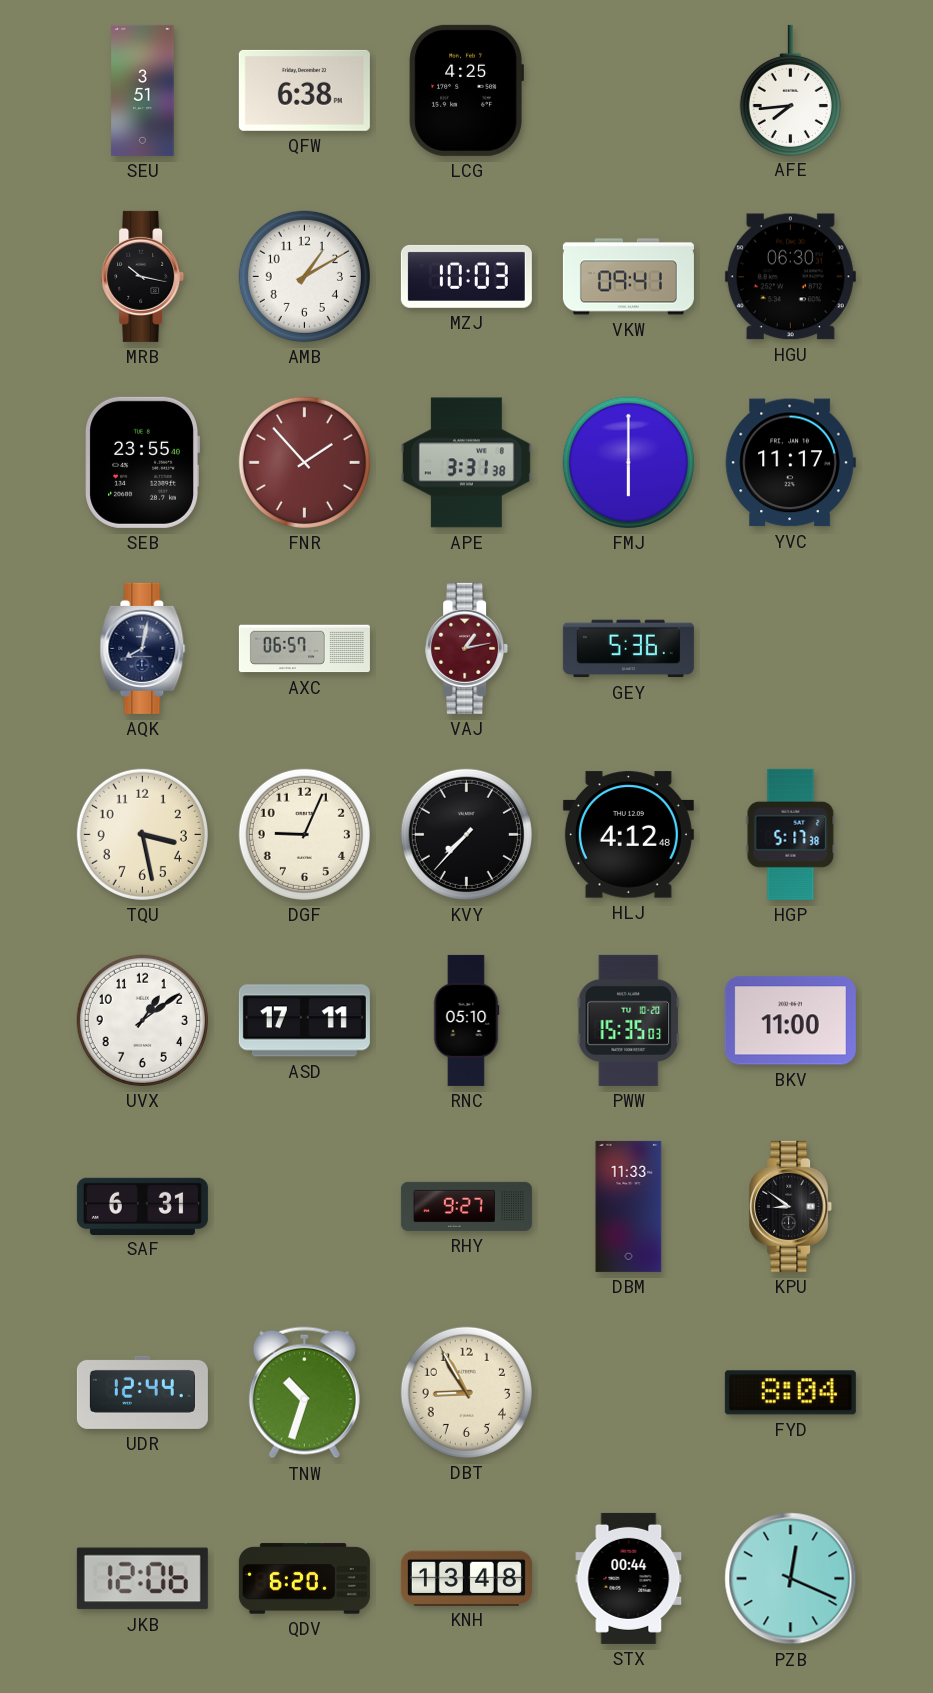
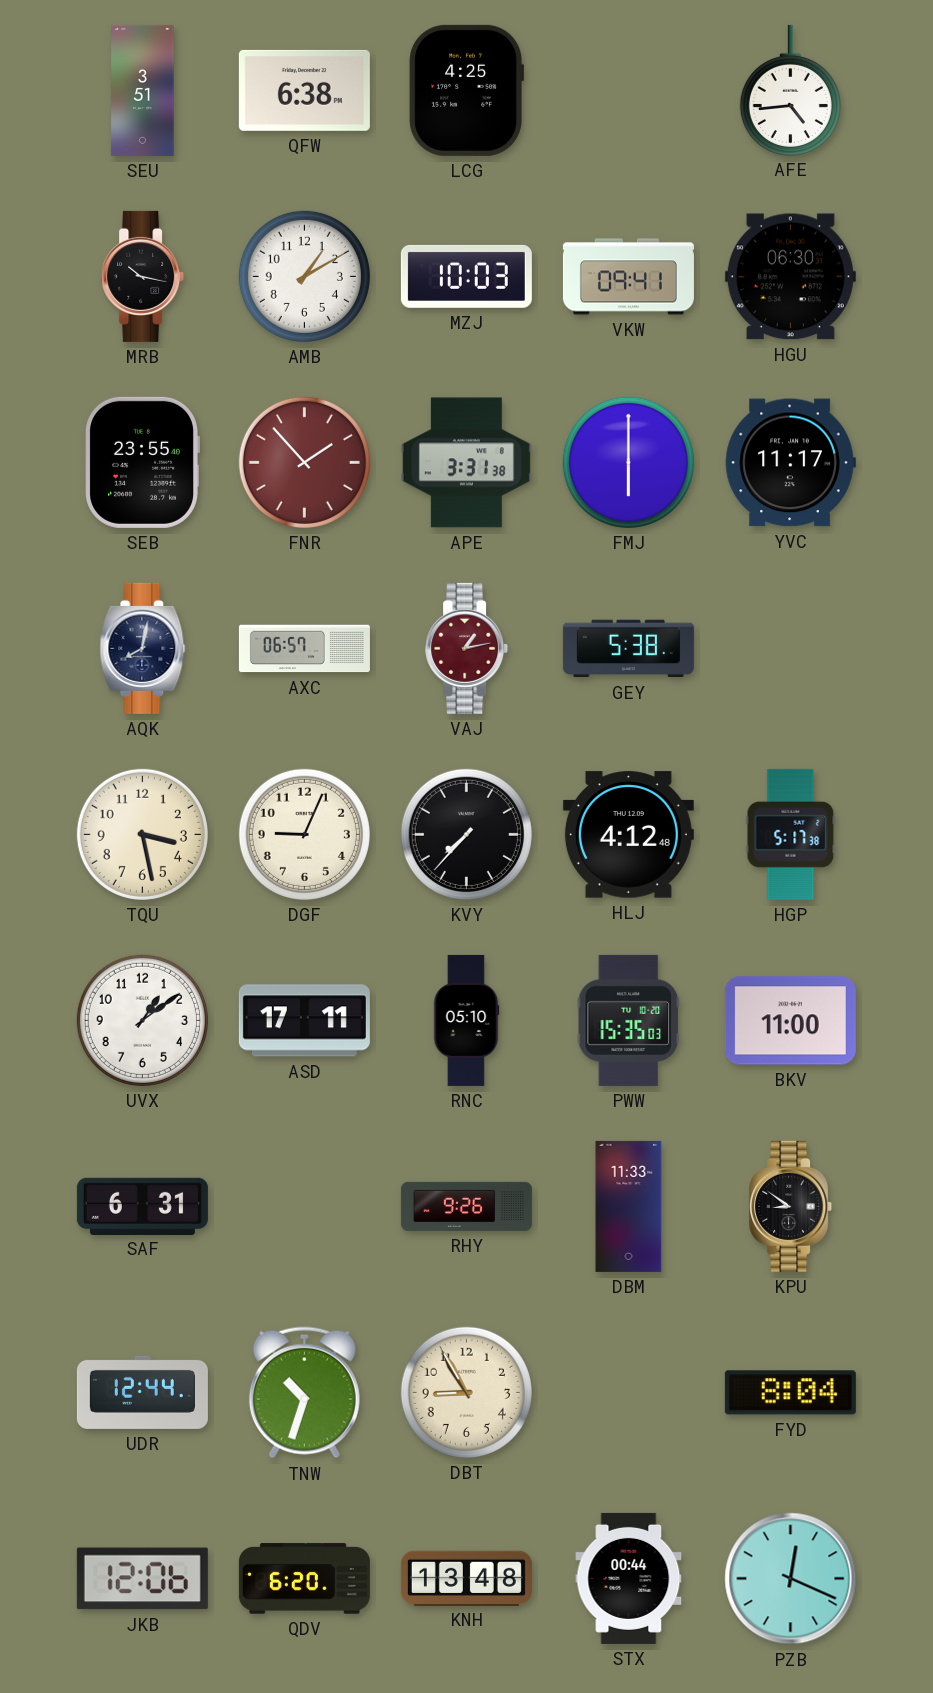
AFE: 7:44 -> 4:44 (790, 90)
GEY: 5:36 -> 5:38 (628, 649)
RHY: 9:27 -> 9:26 (466, 1206)
